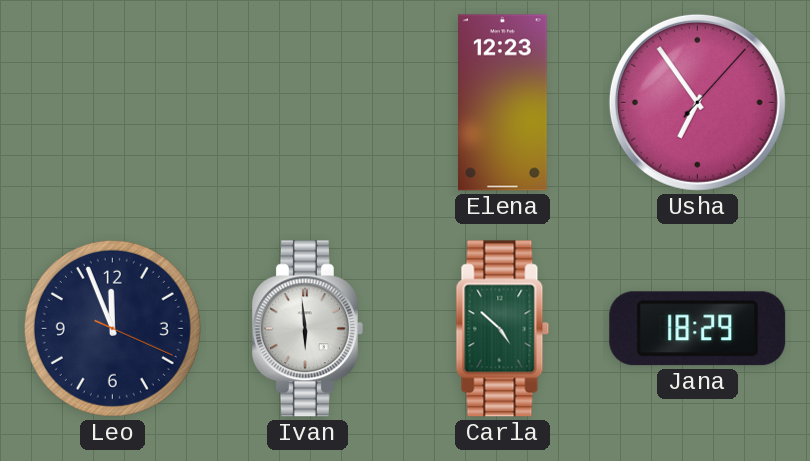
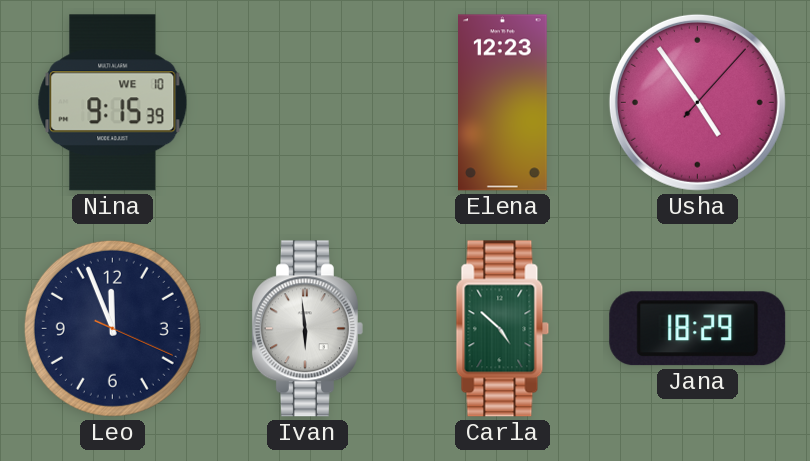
Nina: none -> 9:15 (113, 103)
Usha: 6:54 -> 4:54 (697, 102)
